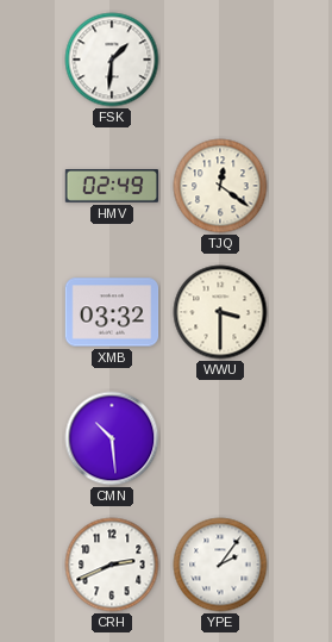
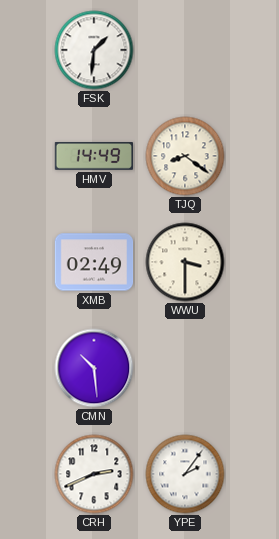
HMV: 02:49 -> 14:49 (93, 157)
TJQ: 12:21 -> 8:21 (185, 156)
XMB: 03:32 -> 02:49 (94, 262)
